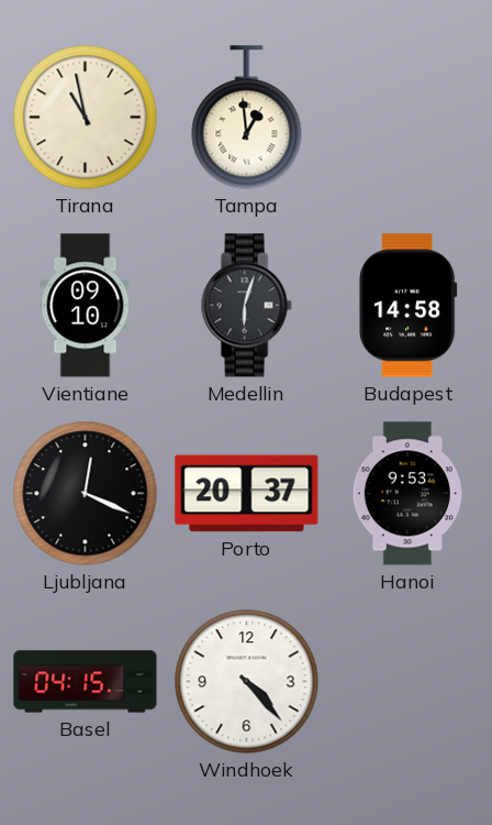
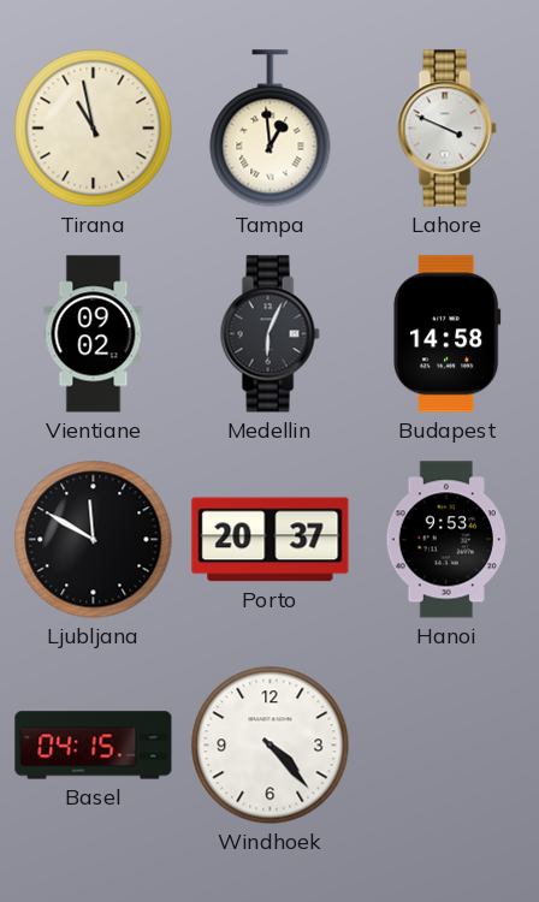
Lahore: none -> 3:49 (446, 129)
Vientiane: 09:10 -> 09:02 (94, 334)
Medellin: 6:03 -> 6:04 (269, 334)
Ljubljana: 12:19 -> 11:50 (94, 540)
